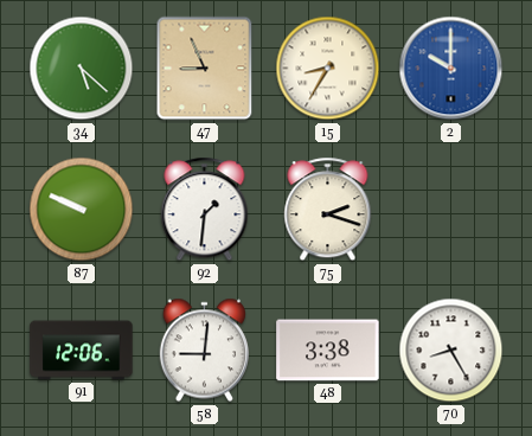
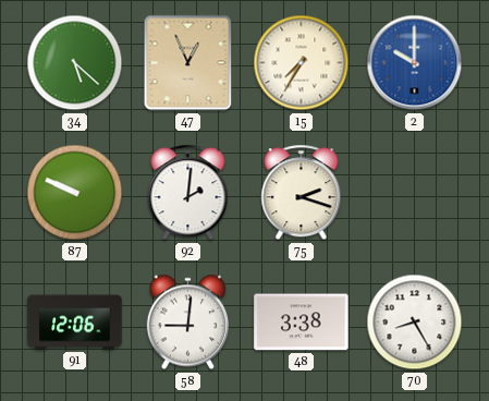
47: 8:56 -> 12:56 (188, 63)
15: 8:35 -> 7:35 (302, 63)
92: 1:31 -> 2:01 (188, 193)
